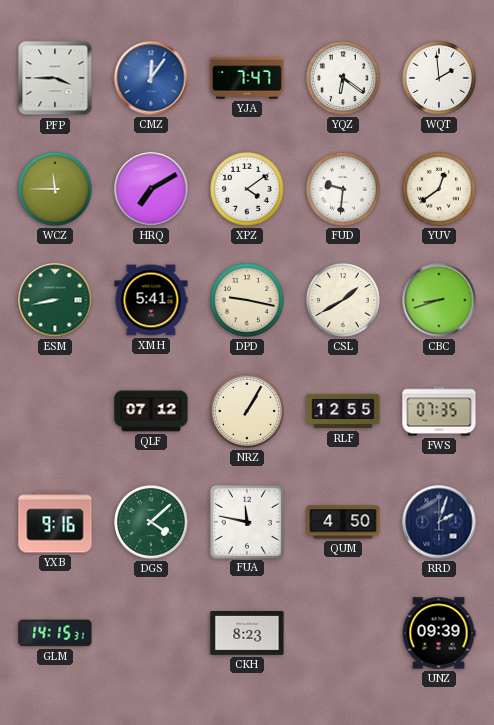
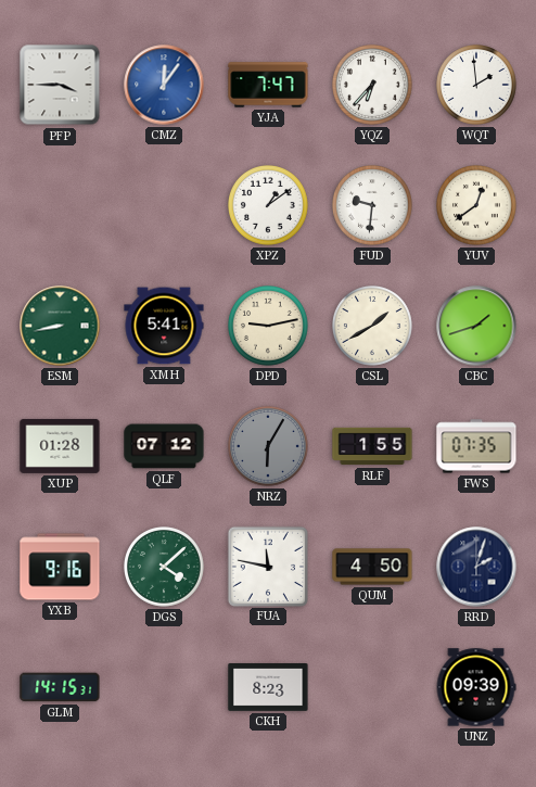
YQZ: 6:21 -> 6:37 (373, 86)
WCZ: 11:45 -> none (56, 190)
HRQ: 7:10 -> none (151, 189)
XPZ: 4:09 -> 1:09 (269, 206)
DPD: 9:17 -> 9:13 (269, 327)
CBC: 8:42 -> 1:42 (476, 326)
XUP: none -> 01:28 (60, 446)
NRZ: 1:05 -> 6:05 (269, 447)
NRZ dial: cream -> grey (269, 447)
RLF: 12:55 -> 1:55 (372, 446)
